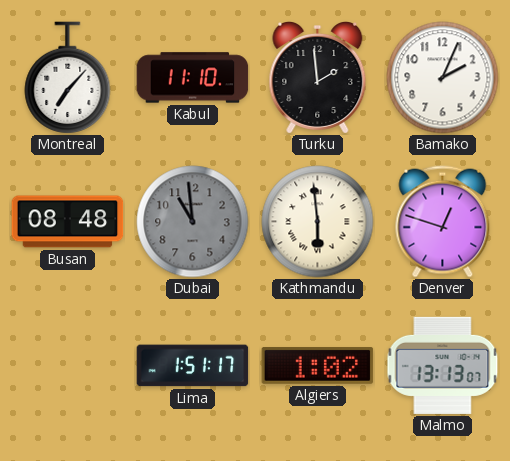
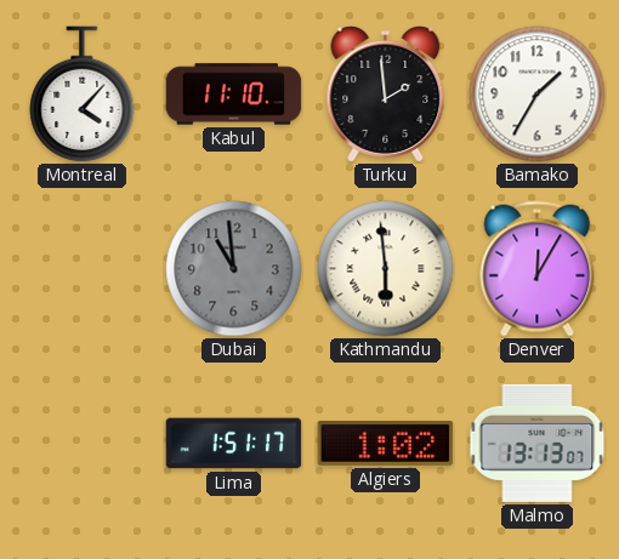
Montreal: 7:07 -> 4:07 (83, 93)
Bamako: 2:04 -> 1:35 (538, 95)
Busan: 08:48 -> none (68, 222)
Denver: 12:48 -> 12:05 (538, 269)
